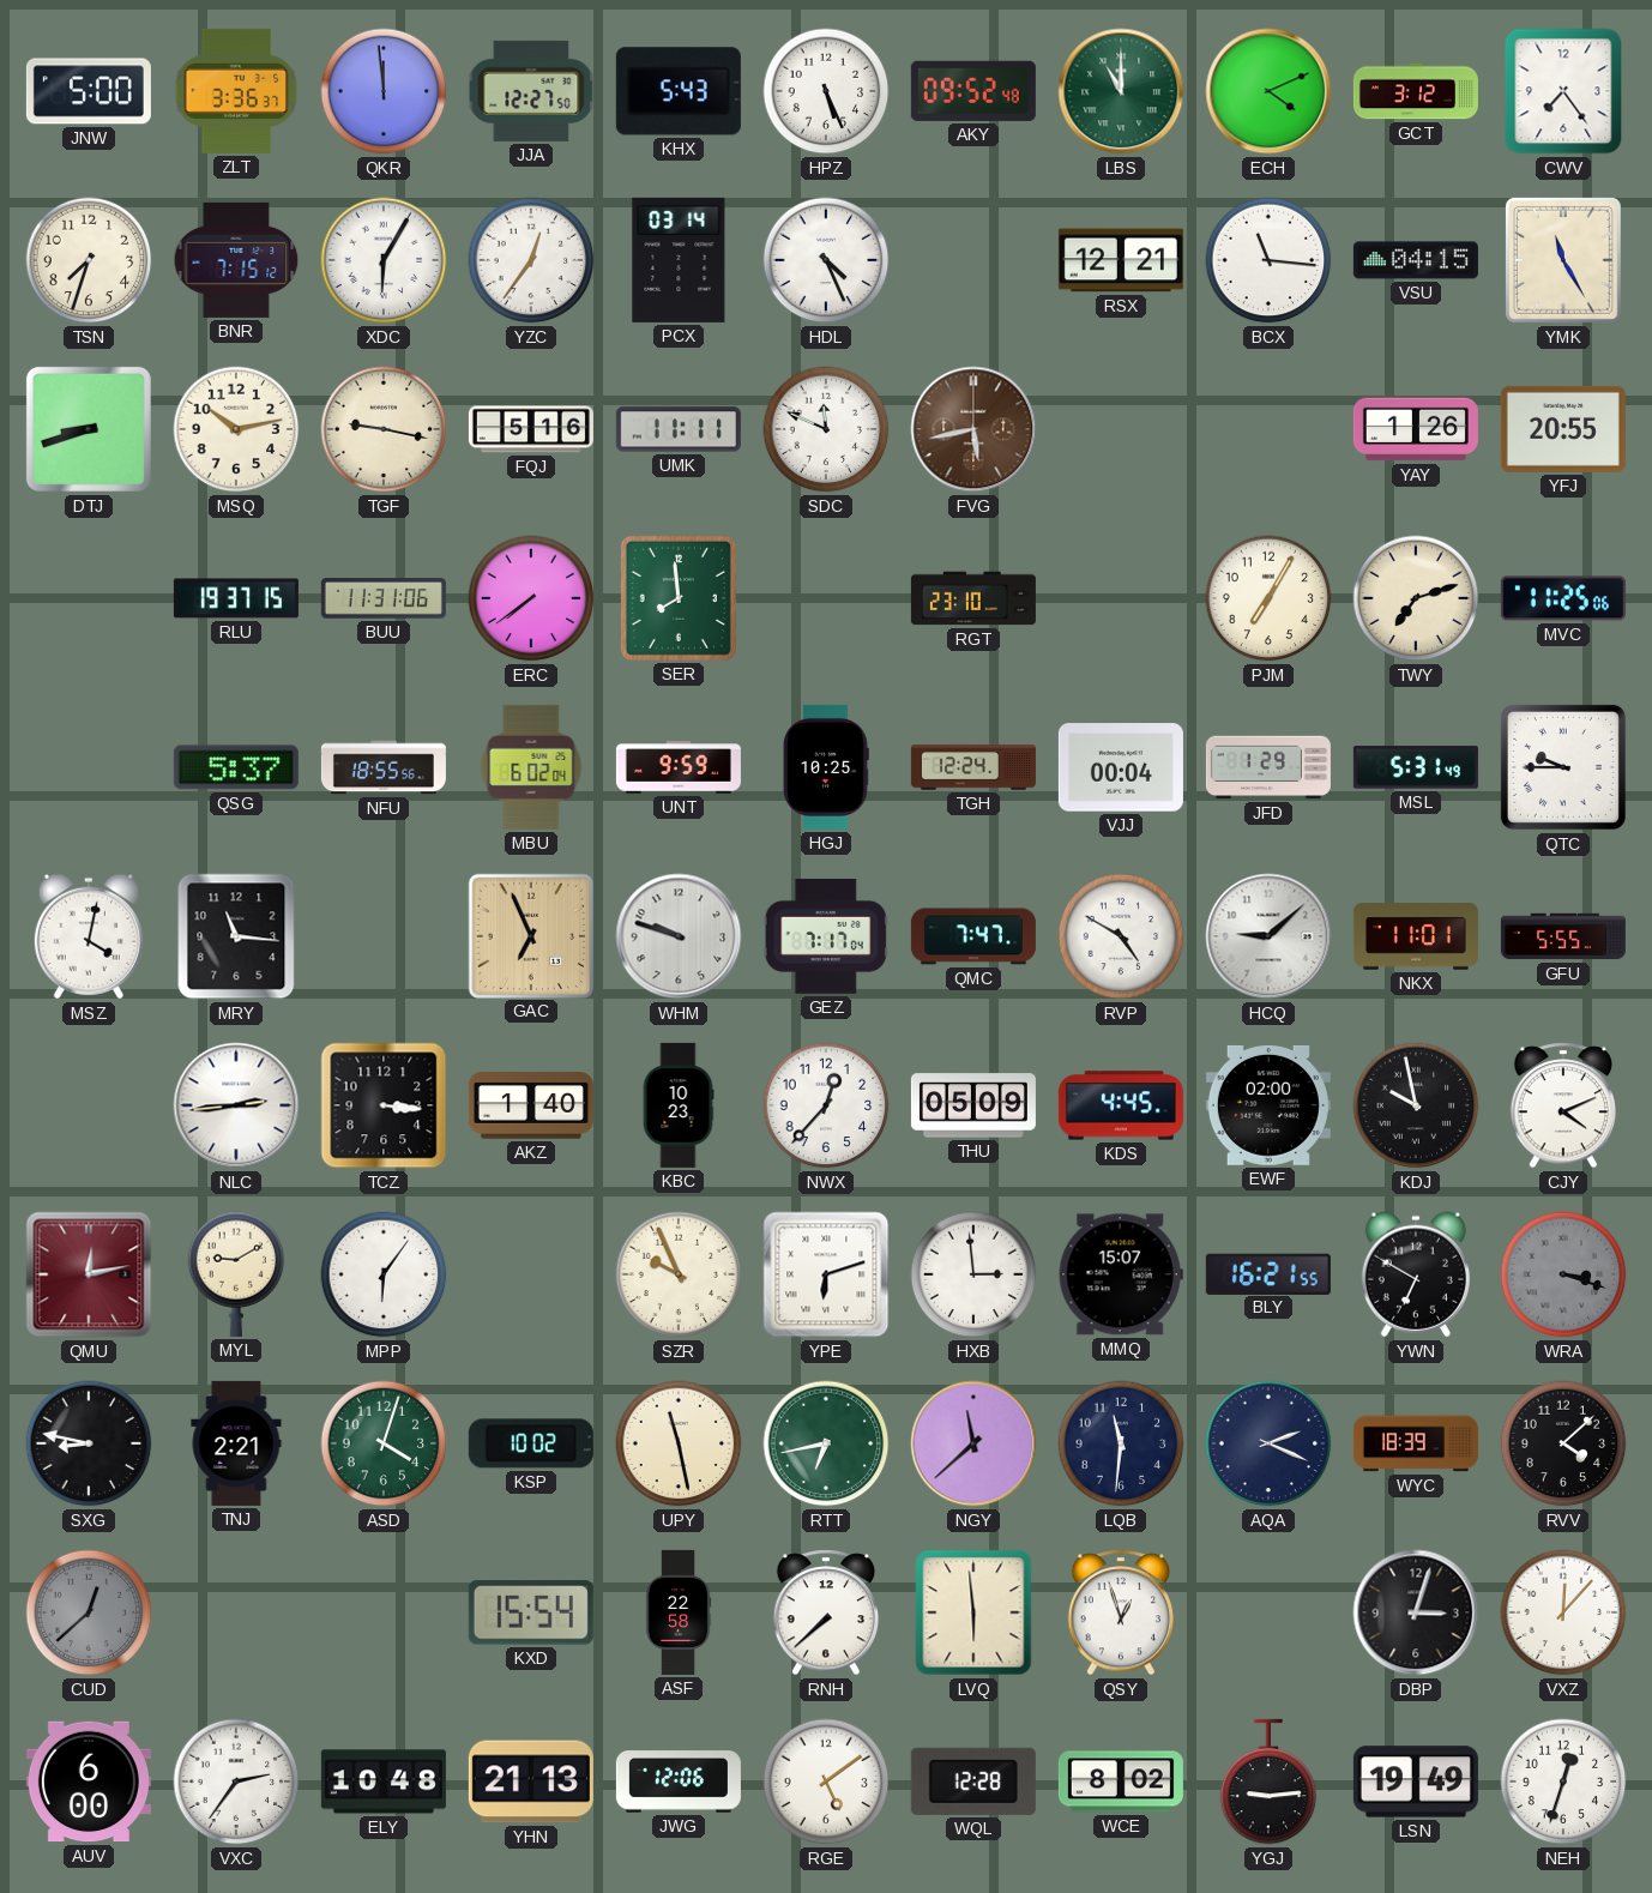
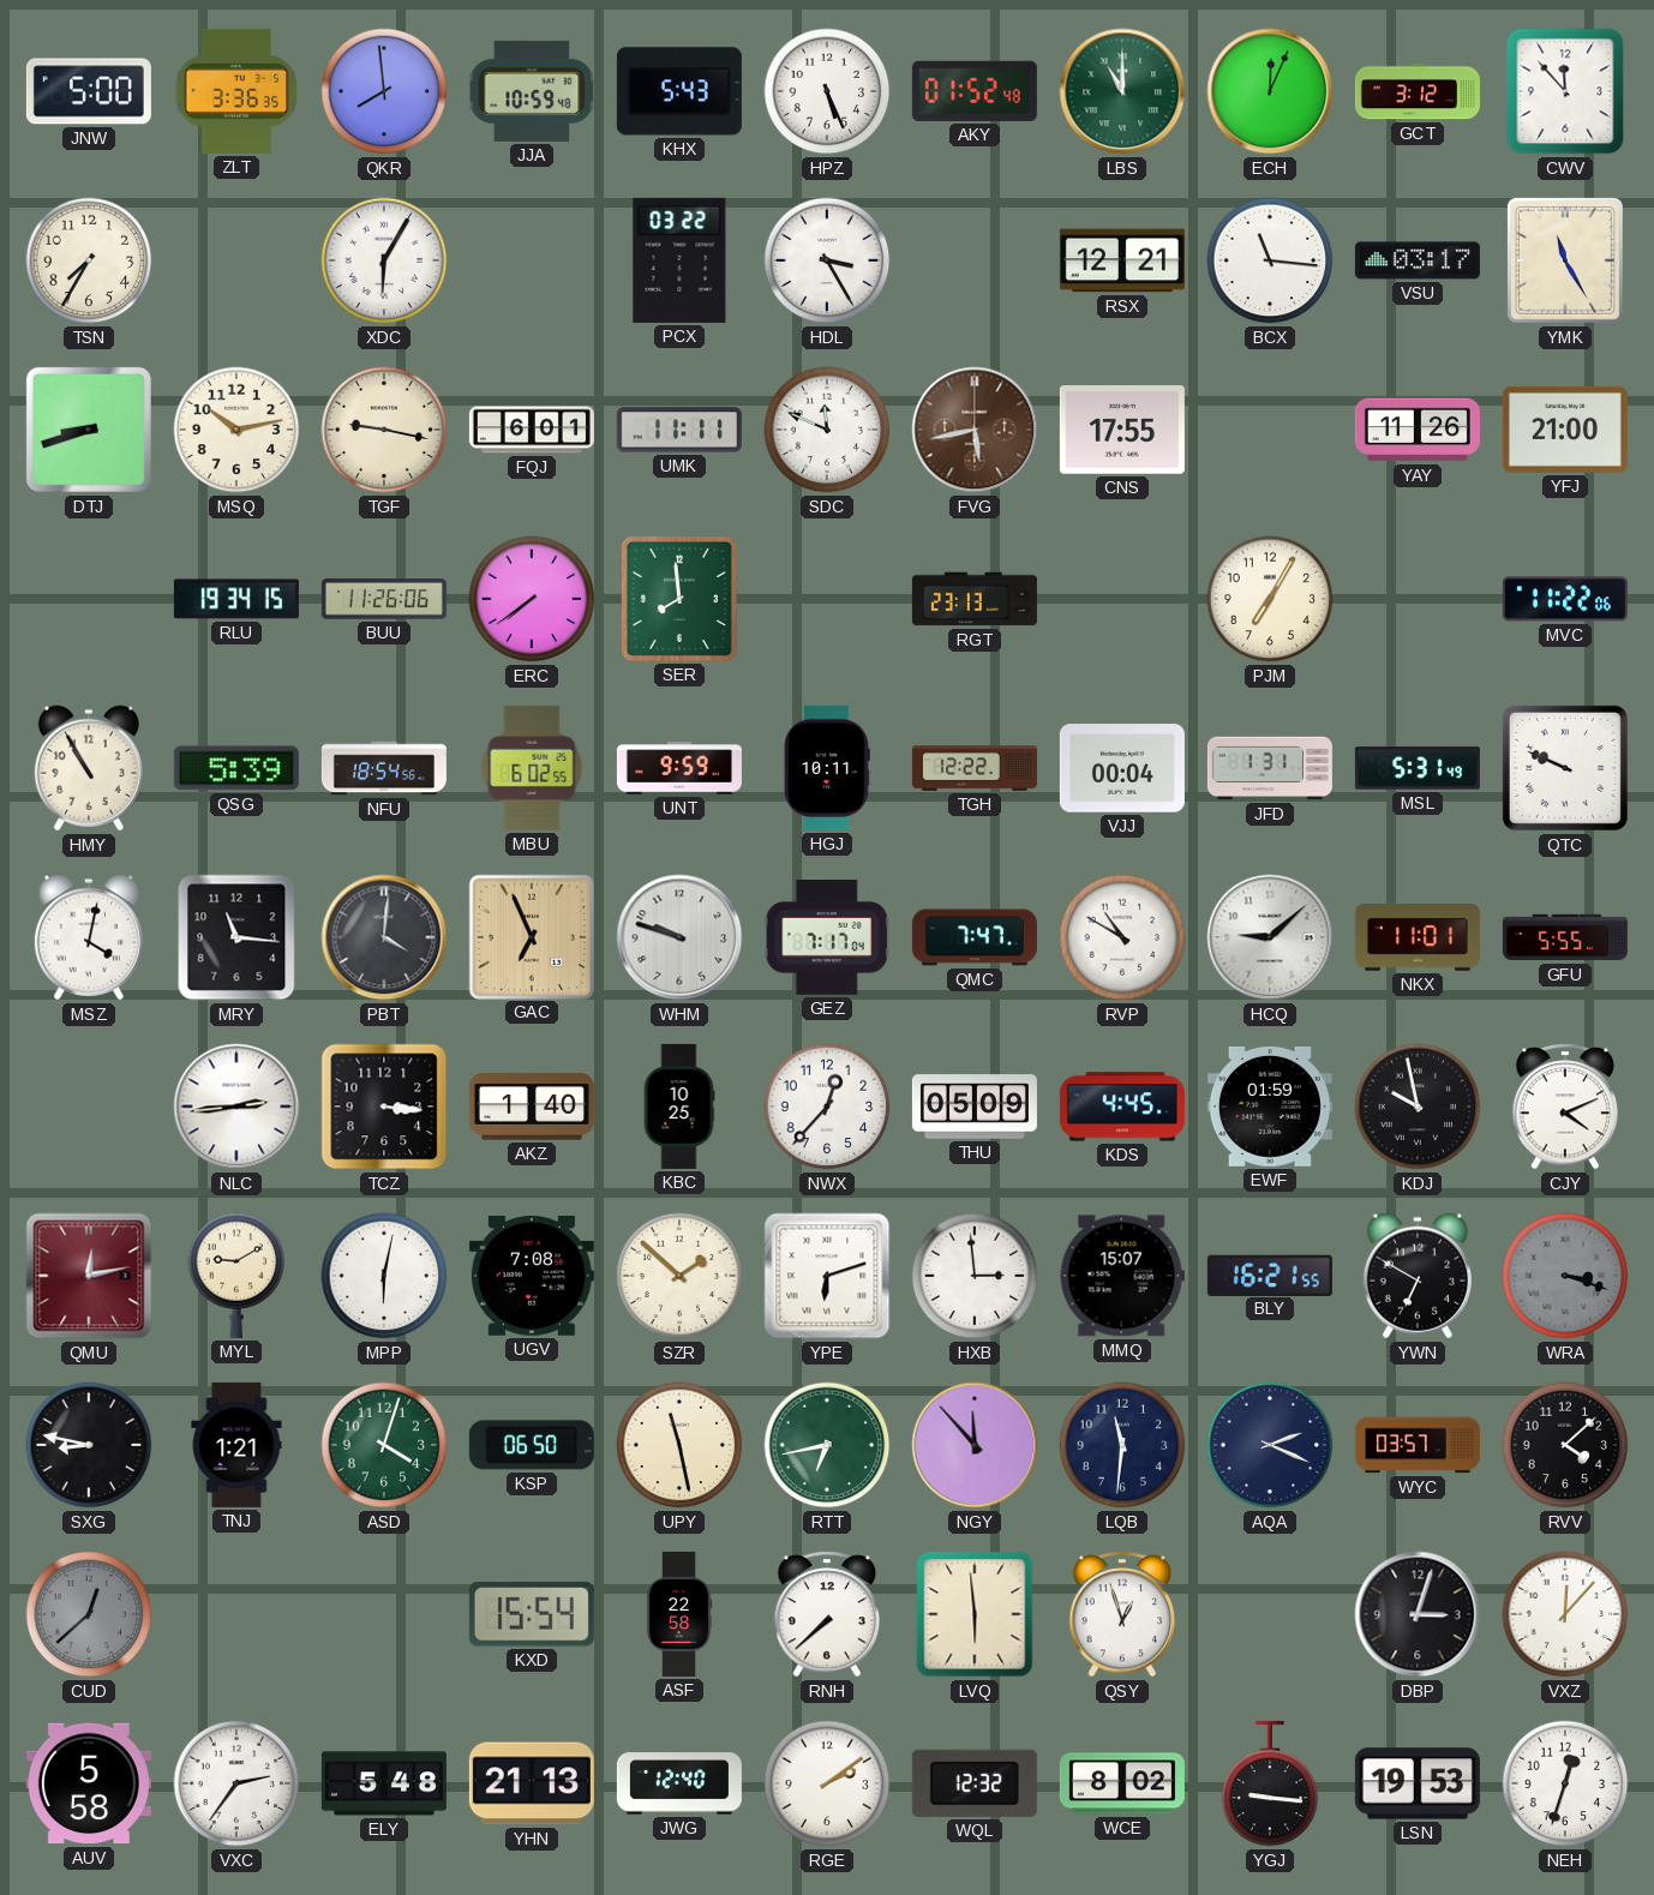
ZLT: 3:36:37 -> 3:36:35 (236, 91)
QKR: 11:59 -> 7:59 (384, 91)
JJA: 12:27 -> 10:59 (532, 91)
AKY: 09:52 -> 01:52 (975, 91)
ECH: 4:11 -> 12:04 (1270, 91)
CWV: 7:24 -> 11:53 (1565, 91)
TSN: 7:33 -> 7:35 (89, 260)
BNR: 7:15 -> none (236, 260)
YZC: 12:36 -> none (531, 260)
PCX: 03:14 -> 03:22 (679, 260)
HDL: 4:26 -> 3:25 (827, 260)
VSU: 04:15 -> 03:17 (1418, 260)
FQJ: 5:16 -> 6:01 (532, 430)
CNS: none -> 17:55 (1122, 430)
YAY: 1:26 -> 11:26 (1418, 430)
YFJ: 20:55 -> 21:00 (1565, 430)
RLU: 19:37 -> 19:34 (236, 599)
BUU: 11:31 -> 11:26 (384, 599)
RGT: 23:10 -> 23:13 (975, 599)
TWY: 7:12 -> none (1416, 598)
MVC: 11:25 -> 11:22 (1565, 599)
HMY: none -> 10:55 (89, 768)
QSG: 5:37 -> 5:39 (236, 768)
NFU: 18:55 -> 18:54 (384, 768)
MBU: 6:02:04 -> 6:02:55 (532, 768)
HGJ: 10:25 -> 10:11 (827, 768)
TGH: 12:24 -> 12:22 (975, 768)
JFD: 1:29 -> 1:31 (1270, 768)
QTC: 9:45 -> 9:49 (1565, 768)
PBT: none -> 4:01 (384, 937)
RVP: 4:50 -> 10:50 (1122, 937)
KBC: 10:23 -> 10:25 (679, 1107)
EWF: 02:00 -> 01:59 (1270, 1107)
MPP: 6:06 -> 6:02 (384, 1276)
UGV: none -> 7:08 (532, 1277)
SZR: 9:56 -> 1:52 (679, 1276)
TNJ: 2:21 -> 1:21 (236, 1445)
KSP: 10:02 -> 06:50 (532, 1445)
NGY: 11:38 -> 11:53 (975, 1445)
WYC: 18:39 -> 03:57 (1418, 1445)
AUV: 6:00 -> 5:58 (89, 1783)
ELY: 10:48 -> 5:48 (384, 1783)
JWG: 12:06 -> 12:40 (679, 1783)
RGE: 5:09 -> 2:09 (827, 1783)
WQL: 12:28 -> 12:32 (975, 1783)
YGJ: 9:14 -> 9:16 (1270, 1783)
LSN: 19:49 -> 19:53 (1418, 1783)
